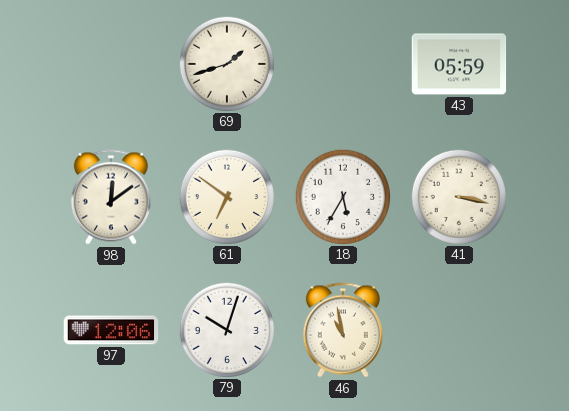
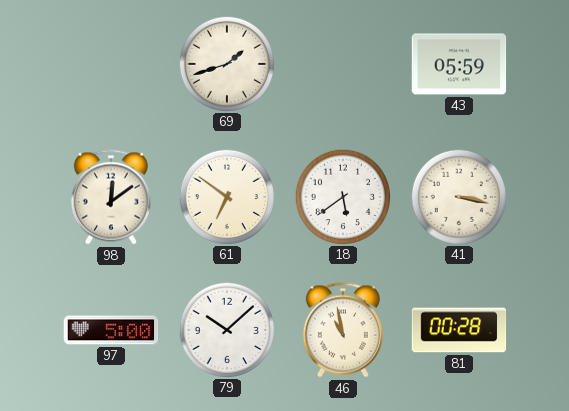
18: 5:35 -> 5:39 (342, 196)
97: 12:06 -> 5:00 (111, 330)
79: 10:03 -> 10:08 (226, 329)
81: none -> 00:28 (459, 330)
